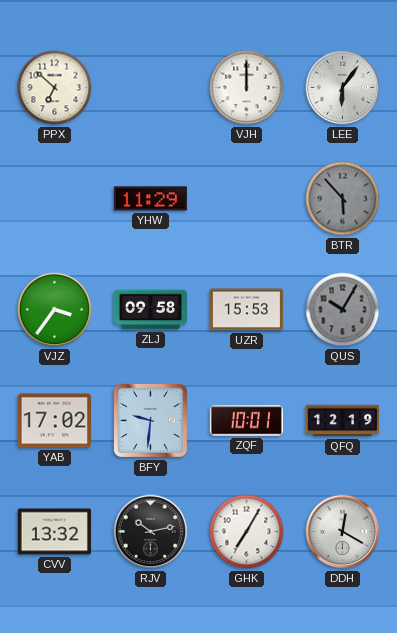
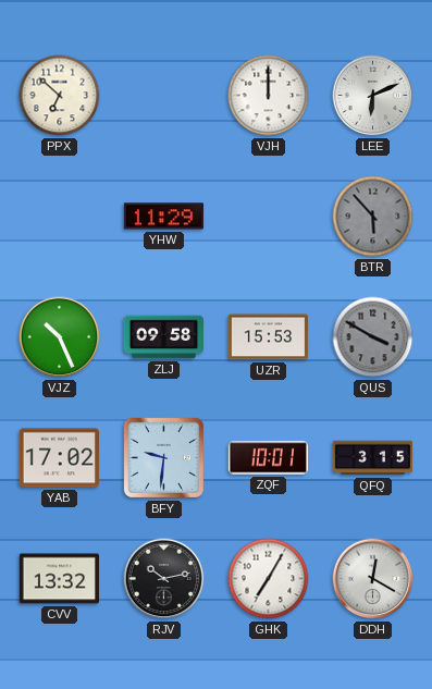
LEE: 6:06 -> 6:11 (373, 96)
VJZ: 3:36 -> 10:26 (60, 337)
QUS: 10:05 -> 3:50 (373, 337)
QFQ: 12:19 -> 3:15 (372, 458)
